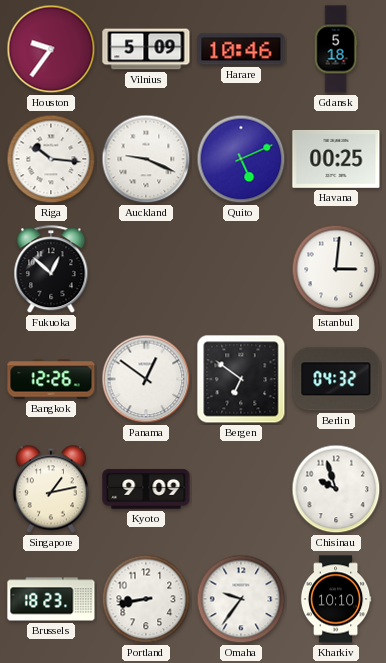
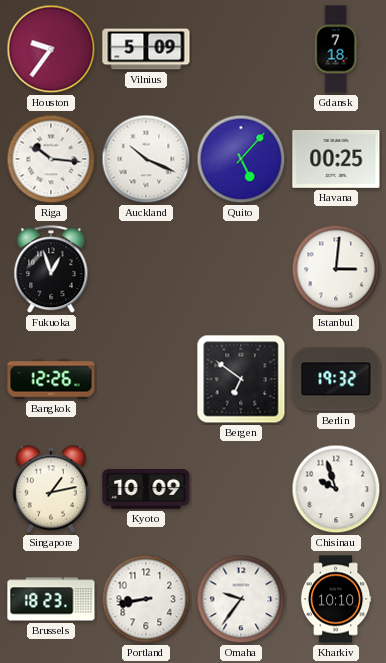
Harare: 10:46 -> none (241, 49)
Gdansk: 5:18 -> 7:18 (336, 49)
Auckland: 9:19 -> 10:19 (146, 159)
Quito: 5:11 -> 5:07 (241, 159)
Fukuoka: 12:52 -> 12:57 (51, 270)
Panama: 12:51 -> none (146, 379)
Berlin: 04:32 -> 19:32 (336, 379)
Kyoto: 9:09 -> 10:09 (146, 489)
